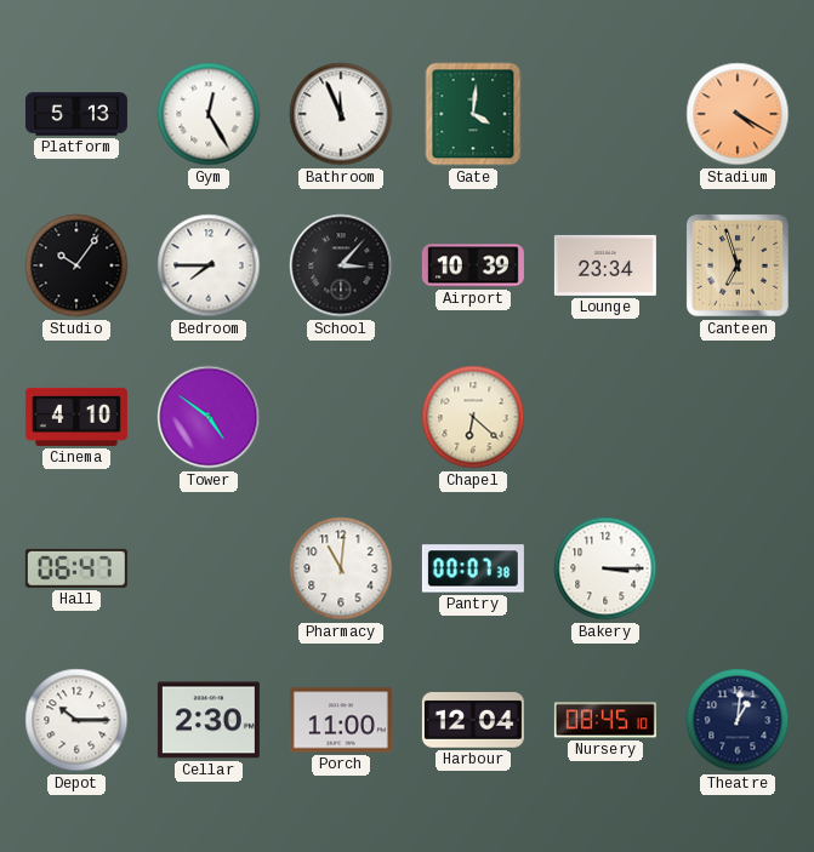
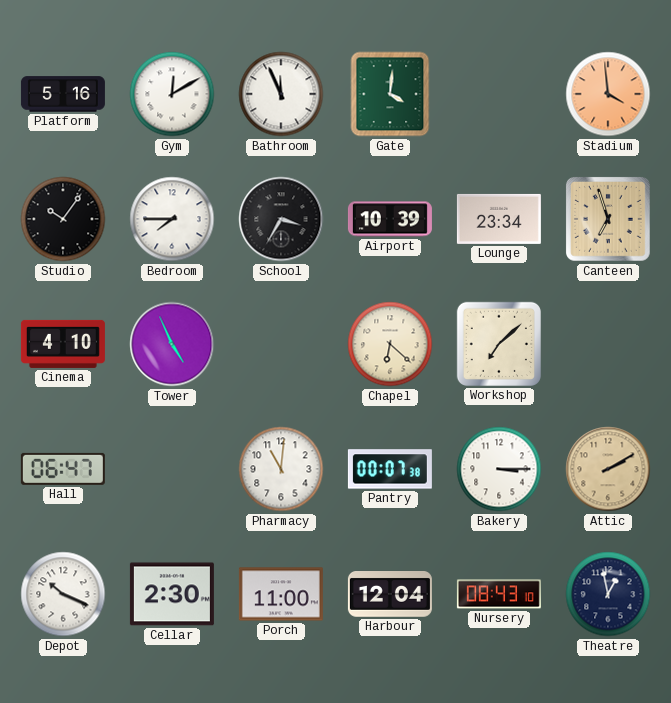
Platform: 5:13 -> 5:16 (63, 94)
Gym: 12:25 -> 12:10 (172, 94)
Stadium: 4:20 -> 3:59 (608, 94)
School: 3:07 -> 3:35 (281, 219)
Tower: 4:51 -> 4:56 (172, 344)
Workshop: none -> 7:08 (499, 344)
Attic: none -> 2:10 (608, 469)
Depot: 10:15 -> 10:19 (63, 594)
Nursery: 08:45 -> 08:43 (499, 594)
Theatre: 1:01 -> 12:58 (608, 594)
